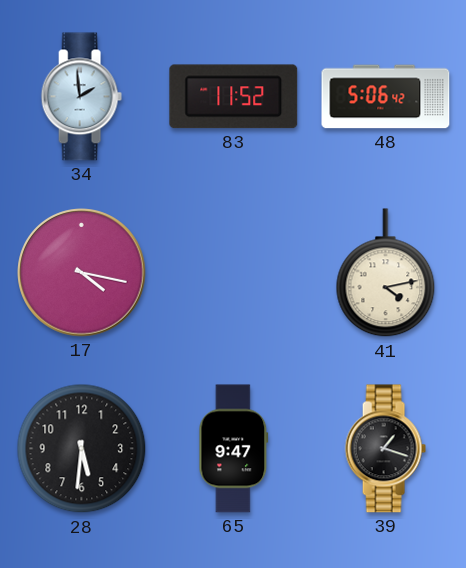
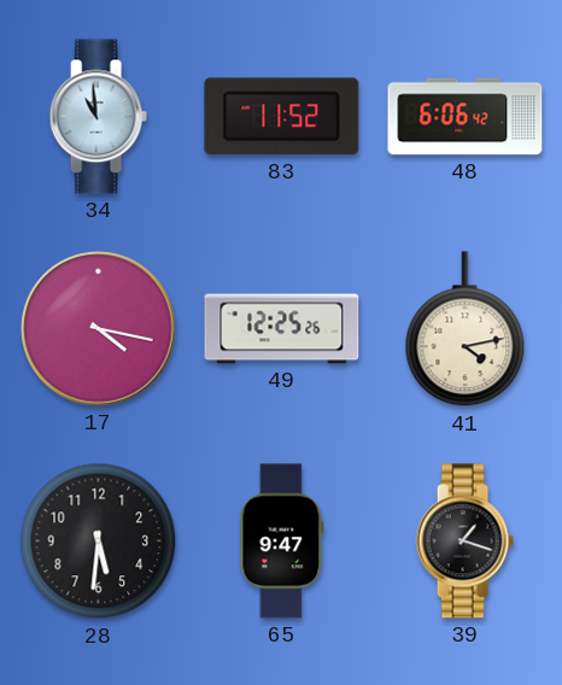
34: 1:59 -> 10:59 (98, 117)
48: 5:06 -> 6:06 (466, 117)
49: none -> 12:25 (282, 329)
